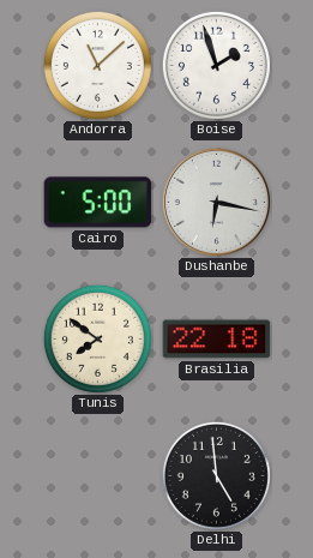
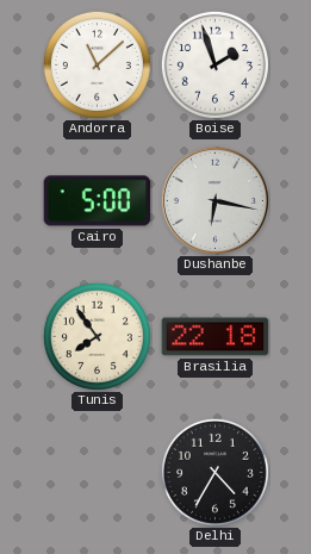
Tunis: 7:51 -> 7:54 (97, 336)
Delhi: 4:59 -> 4:35 (214, 472)
